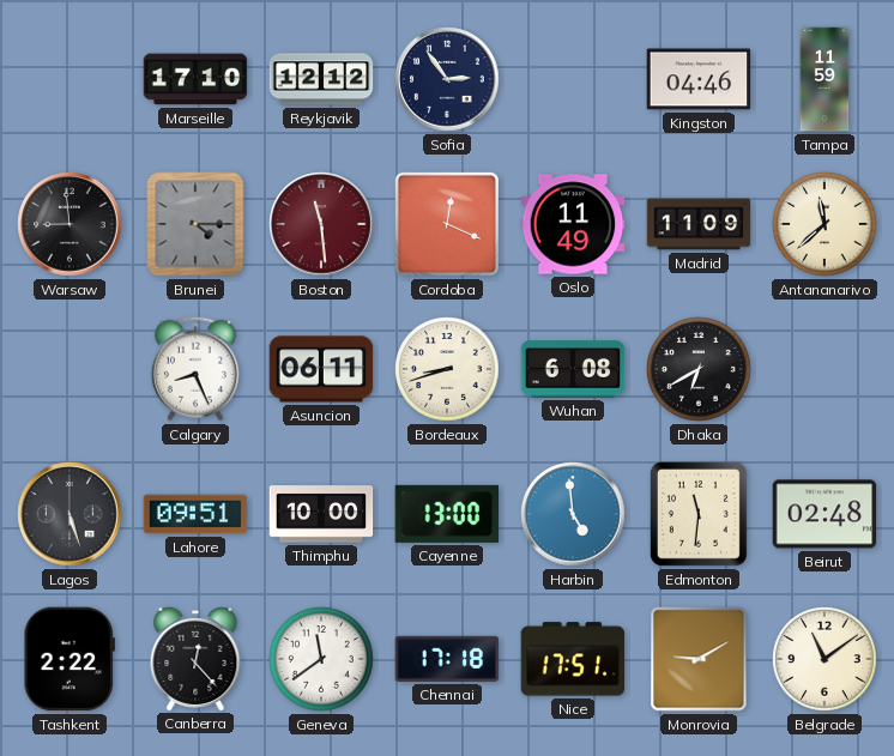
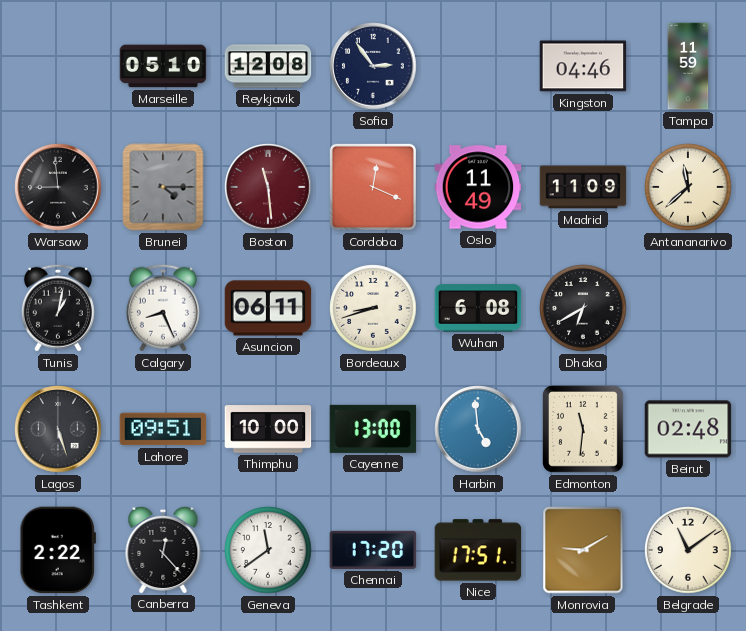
Marseille: 17:10 -> 05:10 (163, 66)
Reykjavik: 12:12 -> 12:08 (268, 66)
Tunis: none -> 1:02 (58, 308)
Chennai: 17:18 -> 17:20 (373, 550)
